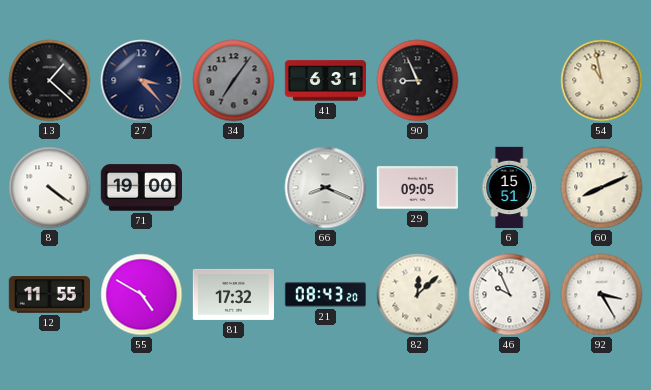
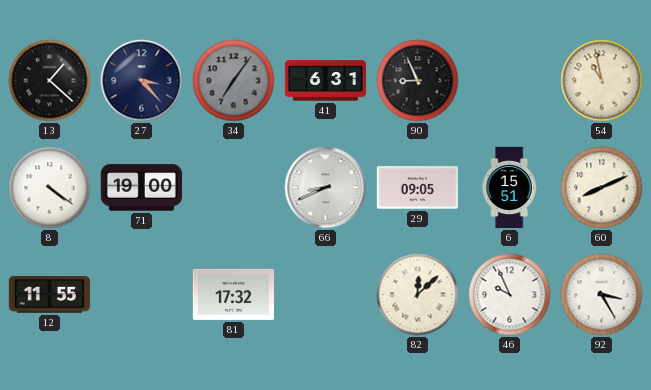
66: 8:19 -> 8:41 (326, 188)
55: 4:50 -> none (142, 295)
21: 08:43 -> none (325, 295)
